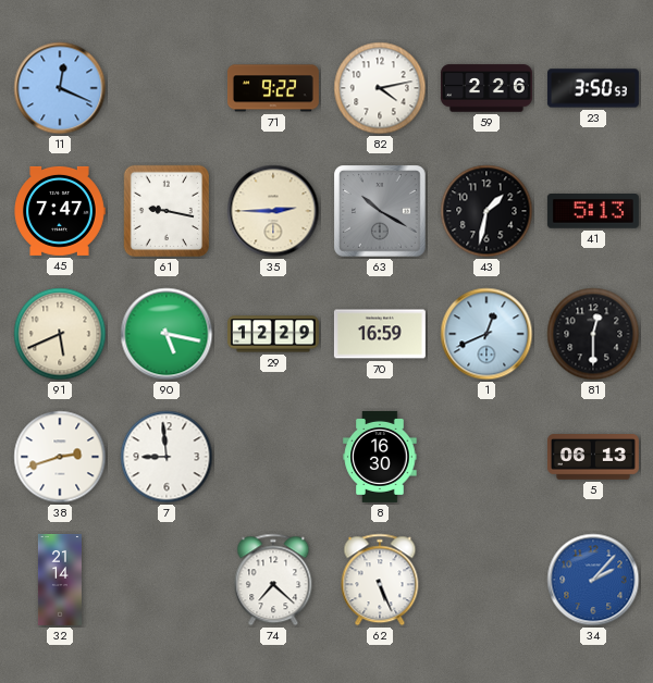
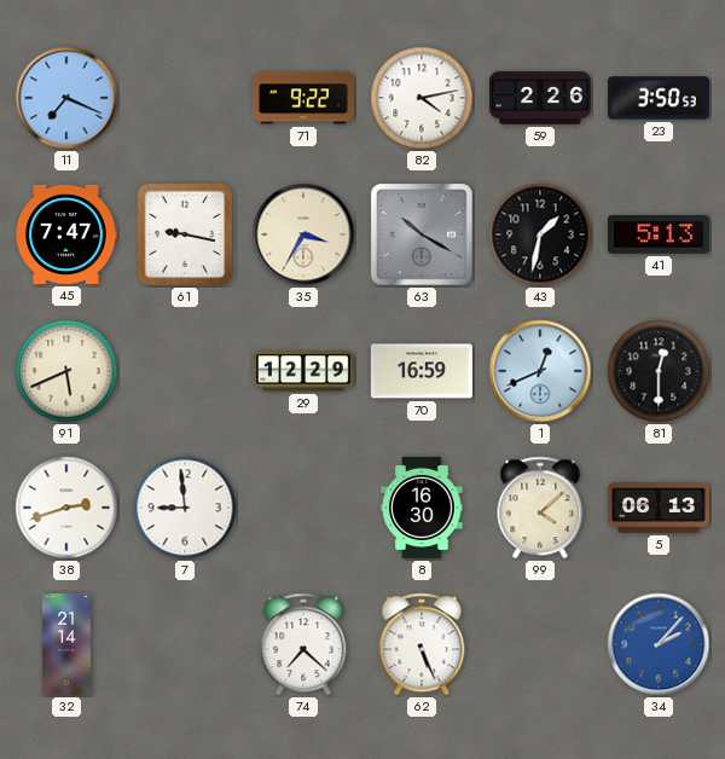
11: 12:19 -> 7:19 (66, 98)
35: 2:45 -> 3:35 (303, 234)
90: 5:17 -> none (167, 334)
99: none -> 4:08 (540, 508)
